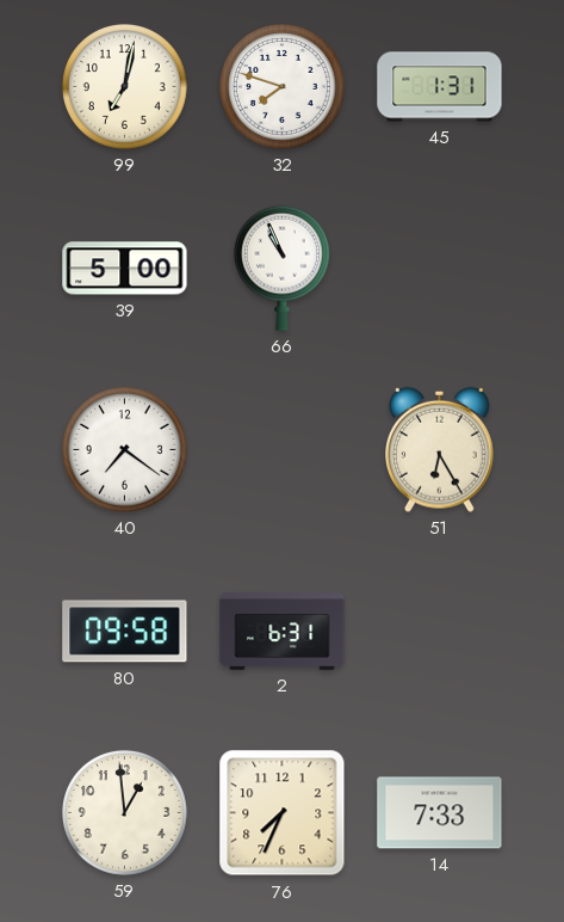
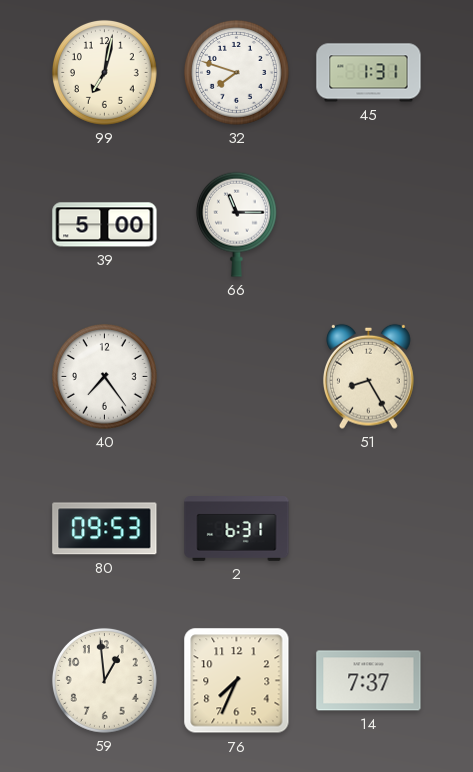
66: 10:56 -> 11:15 (236, 224)
40: 7:21 -> 7:24 (105, 377)
51: 6:25 -> 8:25 (369, 376)
80: 09:58 -> 09:53 (105, 529)
14: 7:33 -> 7:37 (369, 681)
